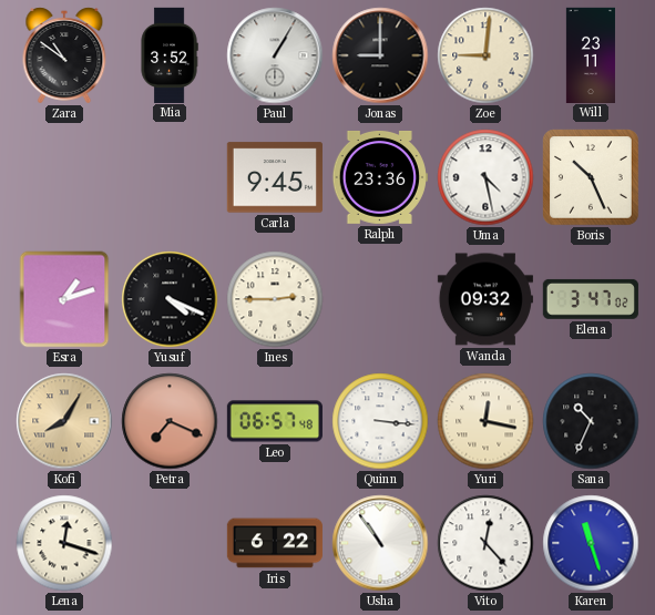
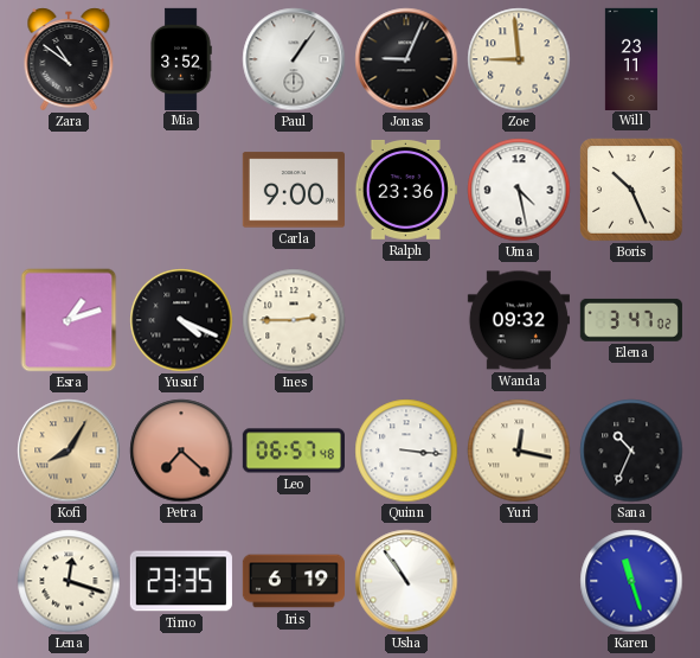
Paul: 1:05 -> 1:06 (294, 59)
Jonas: 9:00 -> 9:04 (406, 59)
Zoe: 9:01 -> 8:59 (519, 59)
Carla: 9:45 -> 9:00 (294, 190)
Petra: 7:19 -> 7:22 (181, 451)
Timo: none -> 23:35 (181, 581)
Iris: 6:22 -> 6:19 (294, 581)
Vito: 12:23 -> none (485, 543)
